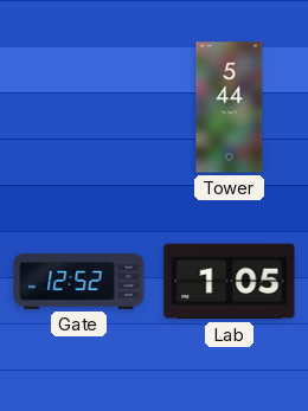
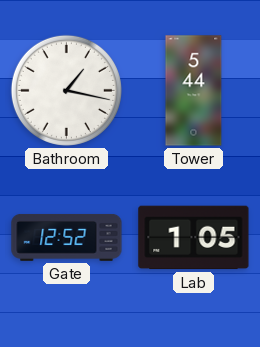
Bathroom: none -> 1:17 (66, 90)
